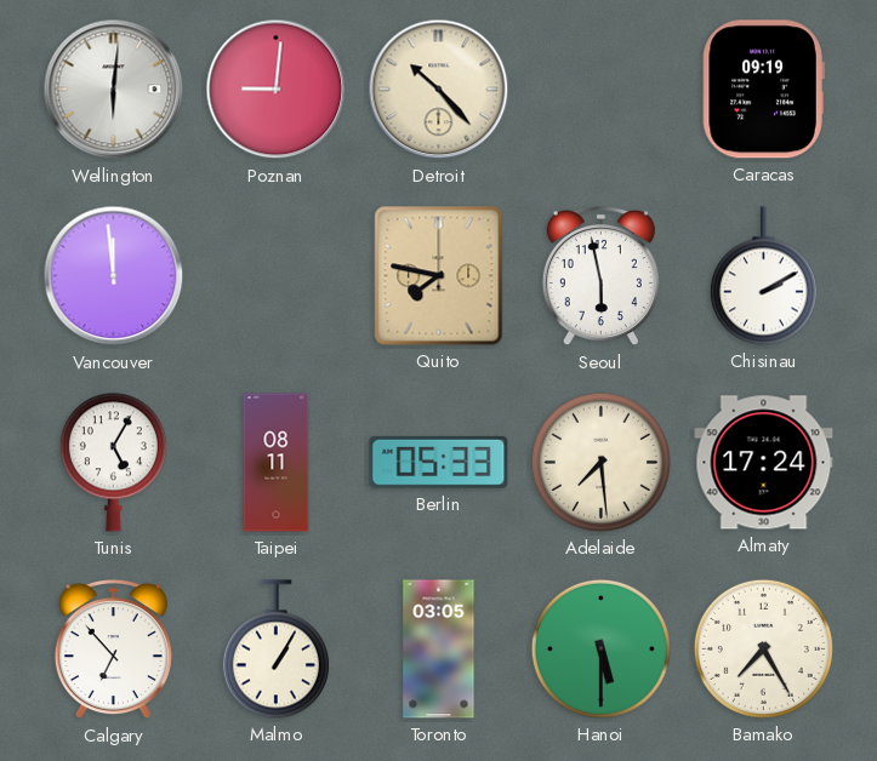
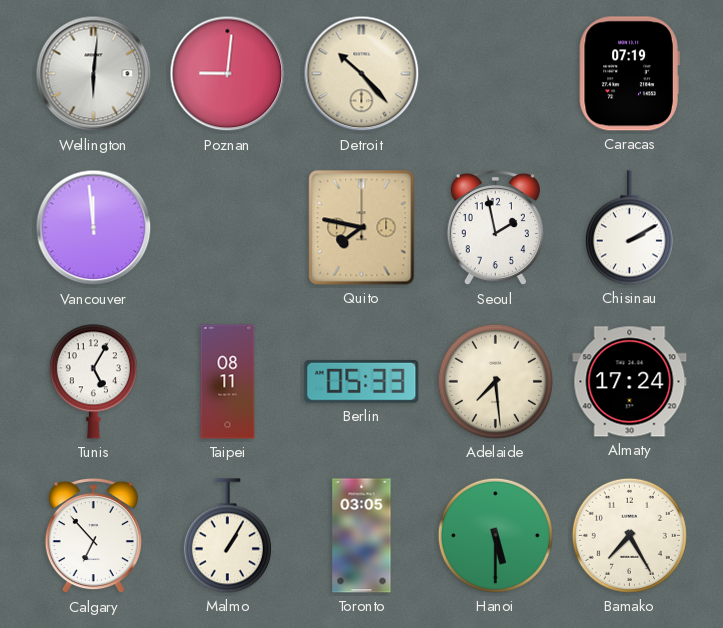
Caracas: 09:19 -> 07:19 (629, 74)
Seoul: 5:58 -> 1:58 (495, 228)
